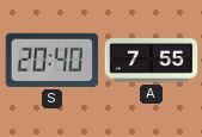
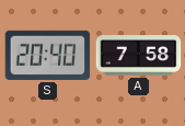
A: 7:55 -> 7:58 (138, 56)
